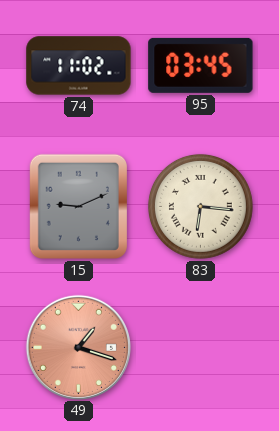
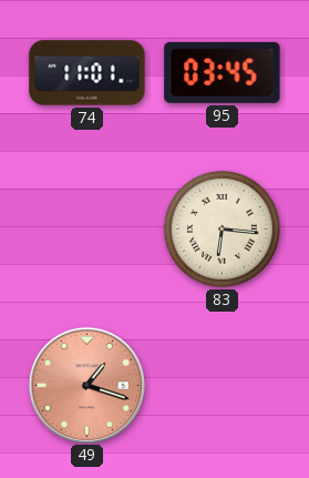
74: 11:02 -> 11:01 (87, 73)
15: 9:11 -> none (78, 206)
